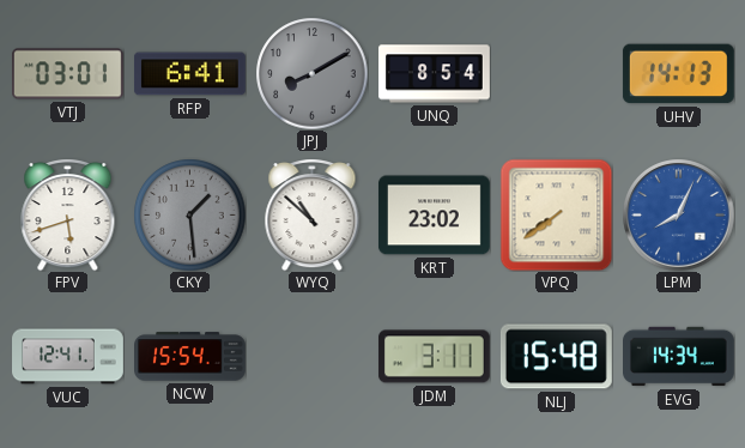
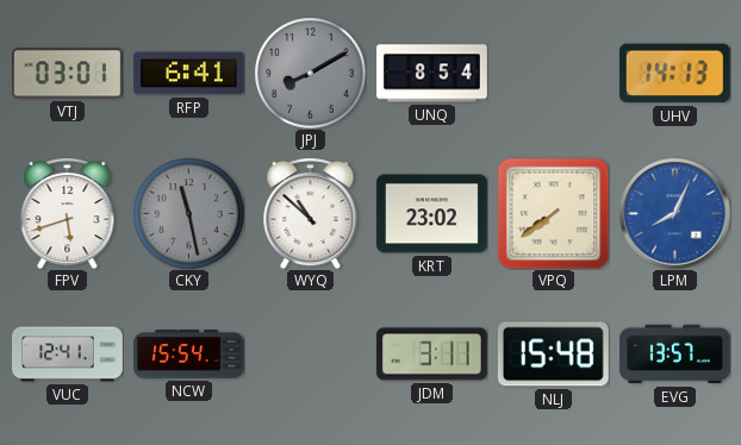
CKY: 1:29 -> 11:28 (188, 213)
EVG: 14:34 -> 13:57 (675, 355)
